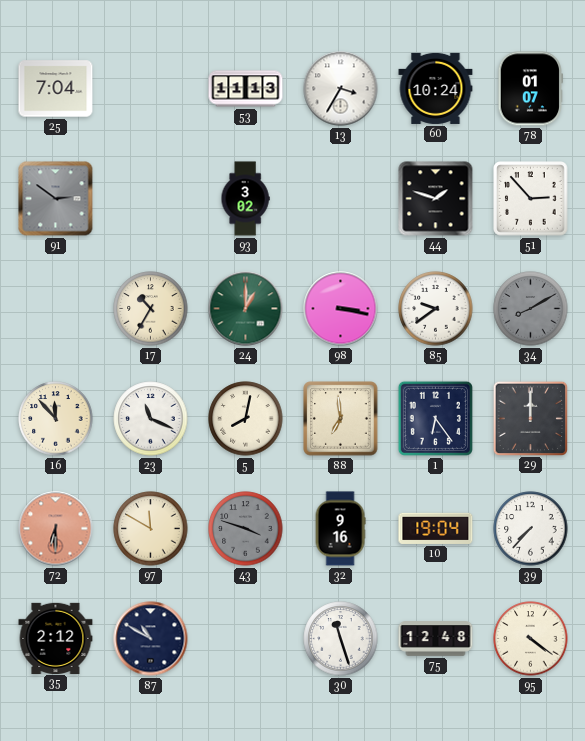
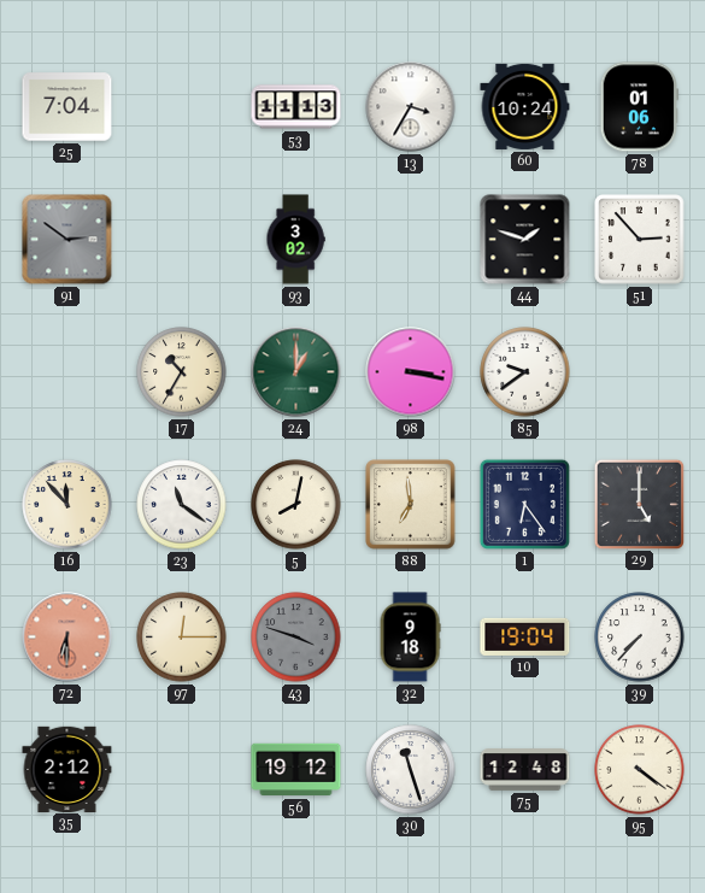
78: 01:07 -> 01:06 (640, 107)
34: 8:10 -> none (531, 309)
23: 11:19 -> 11:21 (182, 505)
29: 12:00 -> 5:00 (639, 504)
97: 11:50 -> 12:15 (182, 638)
32: 9:16 -> 9:18 (410, 638)
87: 10:50 -> none (151, 639)
56: none -> 19:12 (296, 770)
